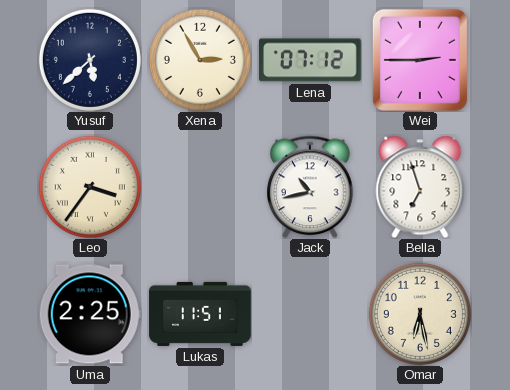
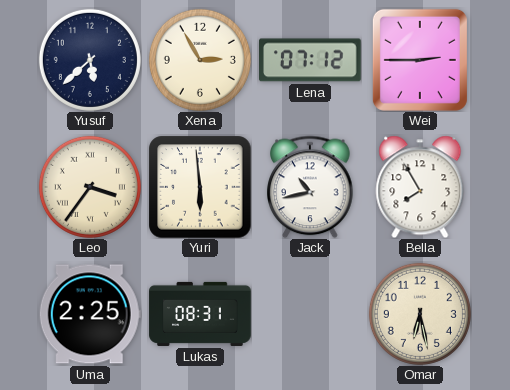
Yuri: none -> 5:59 (200, 187)
Bella: 6:57 -> 7:55 (420, 187)
Lukas: 11:51 -> 08:31 (200, 314)
